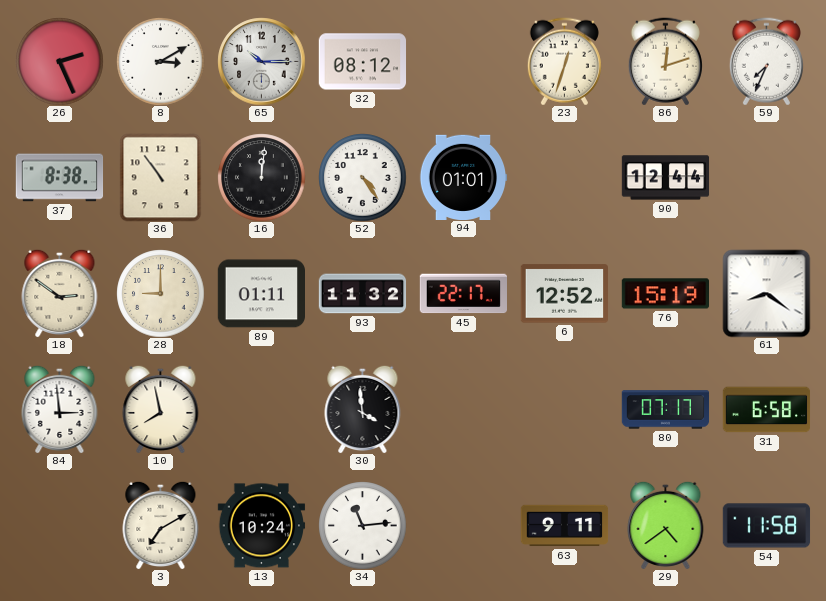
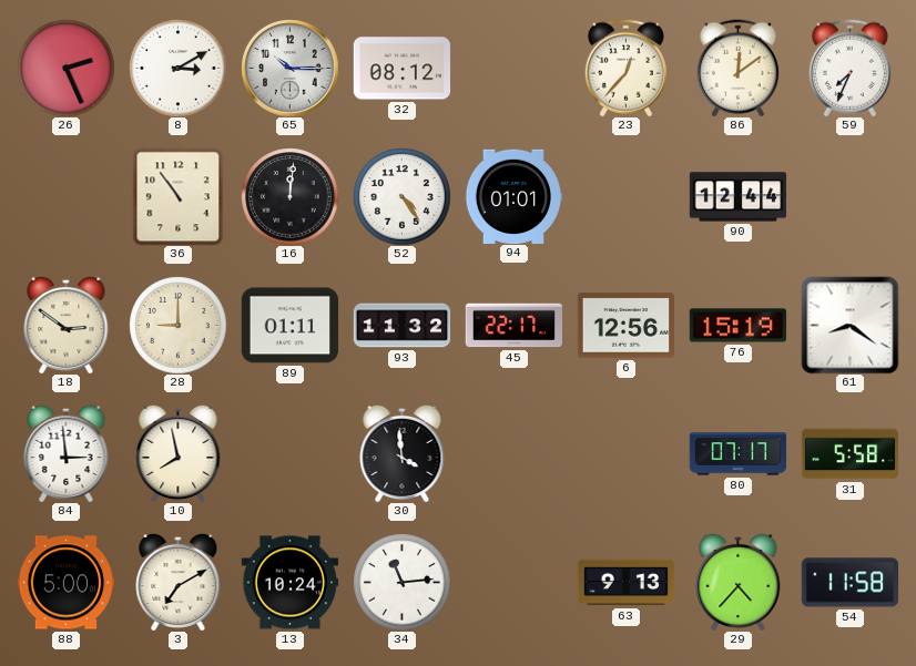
23: 12:33 -> 12:37 (625, 68)
86: 12:12 -> 12:09 (737, 68)
37: 8:38 -> none (59, 178)
6: 12:52 -> 12:56 (625, 326)
31: 6:58 -> 5:58 (849, 454)
88: none -> 5:00 (65, 583)
63: 9:11 -> 9:13 (625, 583)
29: 4:39 -> 4:37 (739, 582)
